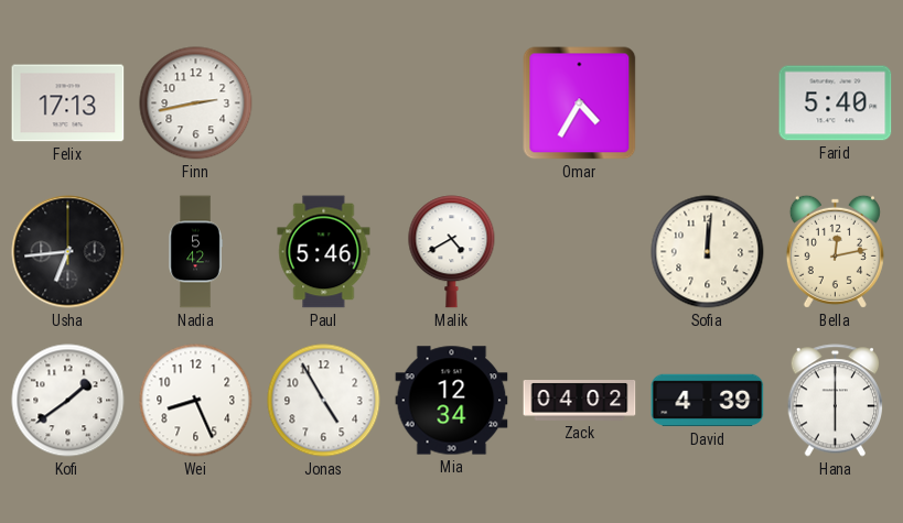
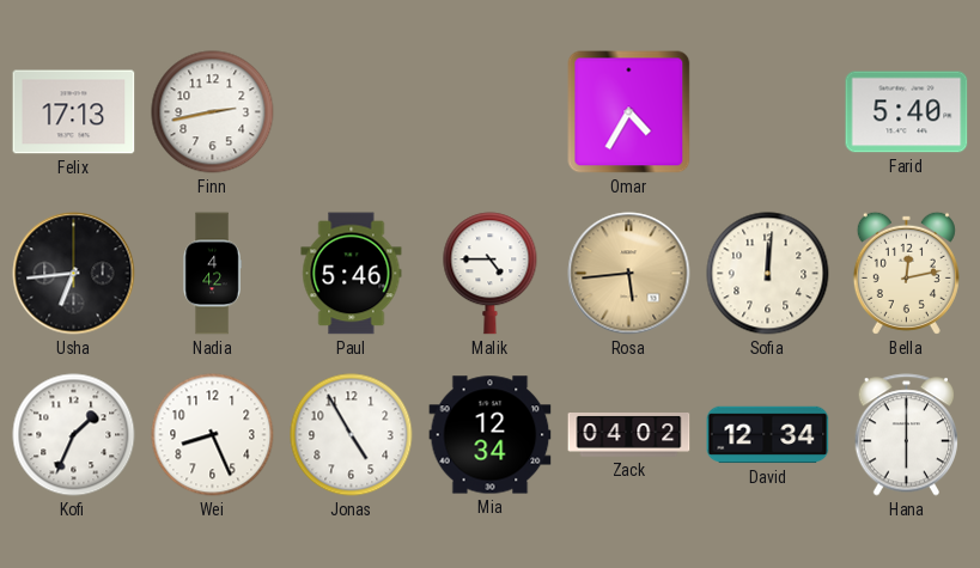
Nadia: 5:42 -> 4:42 (212, 274)
Malik: 4:40 -> 4:45 (491, 274)
Rosa: none -> 5:44 (629, 274)
Kofi: 1:39 -> 1:34 (74, 435)
David: 4:39 -> 12:34 (768, 435)
